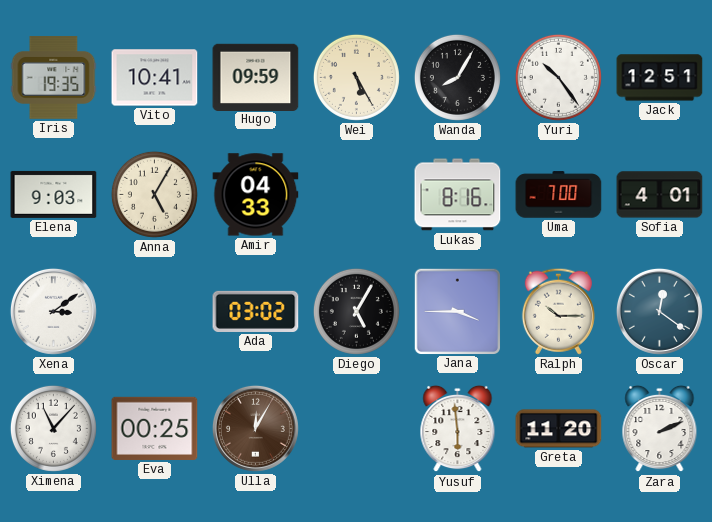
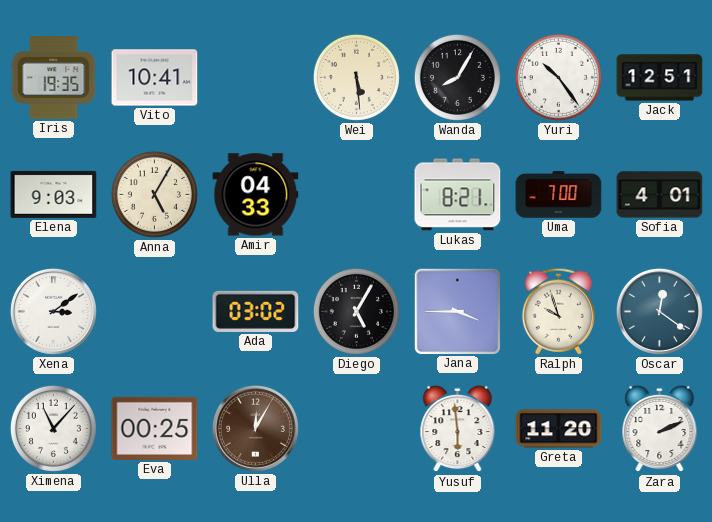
Hugo: 09:59 -> none (256, 77)
Wei: 5:25 -> 5:29 (356, 77)
Lukas: 8:16 -> 8:21 (458, 195)
Ralph: 10:15 -> 9:57 (558, 311)
